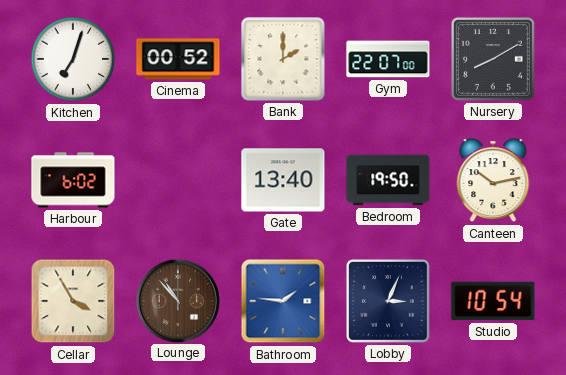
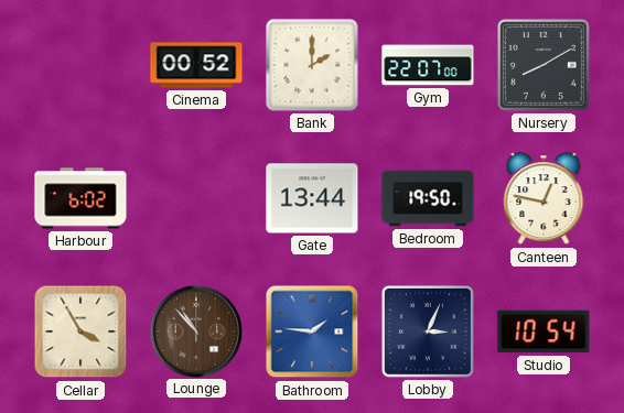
Kitchen: 7:03 -> none (73, 59)
Gate: 13:40 -> 13:44 (312, 198)
Canteen: 10:13 -> 12:47 (544, 199)
